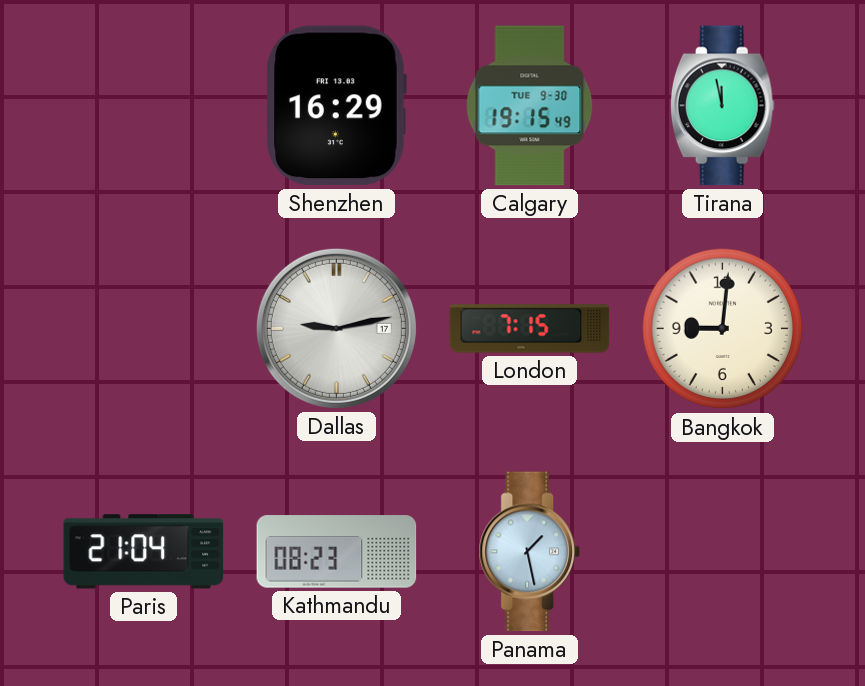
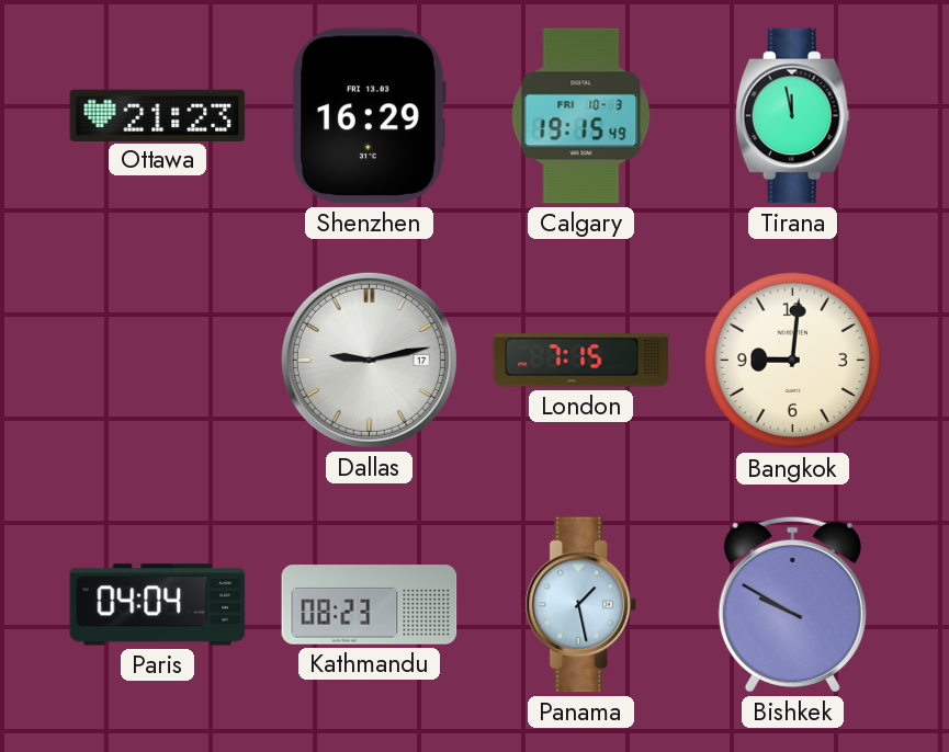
Ottawa: none -> 21:23 (158, 115)
Calgary date: TUE 9-30 -> FRI 10-3 (581, 116)
Paris: 21:04 -> 04:04 (158, 605)
Bishkek: none -> 9:50 (792, 604)
